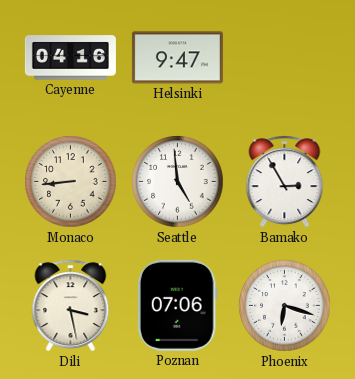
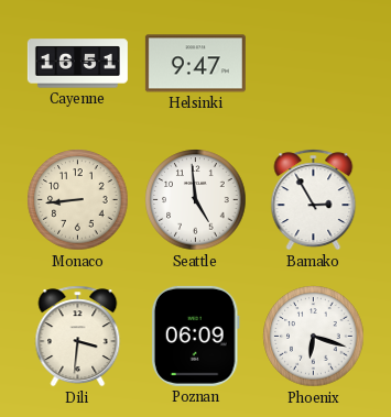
Cayenne: 04:16 -> 16:51 (77, 64)
Dili: 3:28 -> 3:31 (78, 337)
Poznan: 07:06 -> 06:09 (195, 336)
